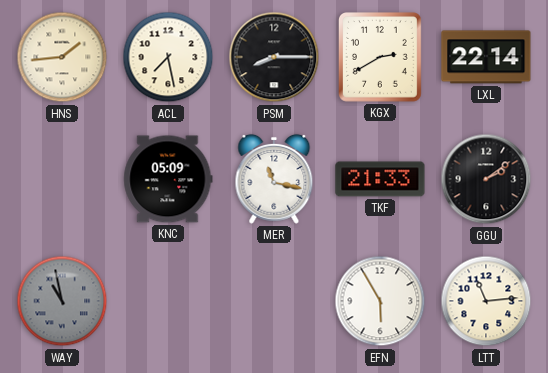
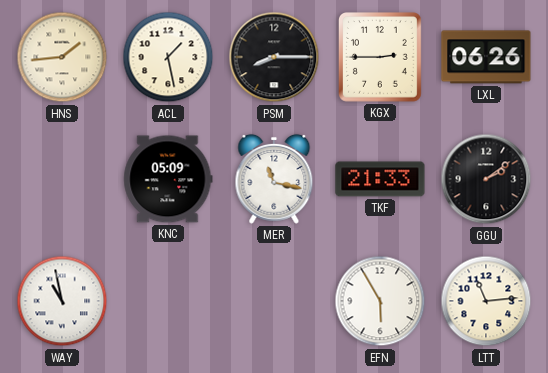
ACL: 7:28 -> 1:28 (168, 57)
KGX: 2:40 -> 2:45 (380, 58)
LXL: 22:14 -> 06:26 (486, 57)
WAY dial: grey -> white (62, 301)
